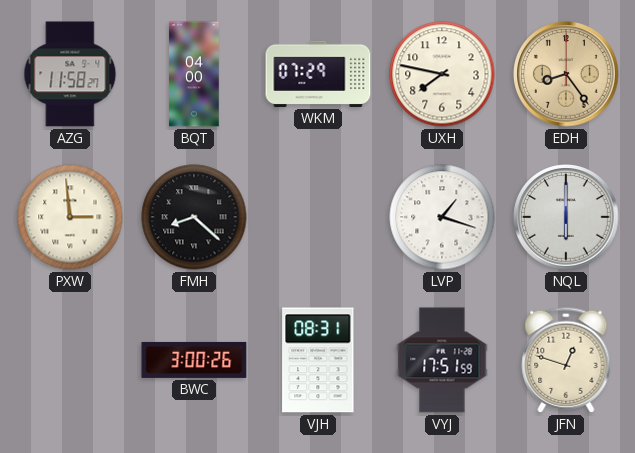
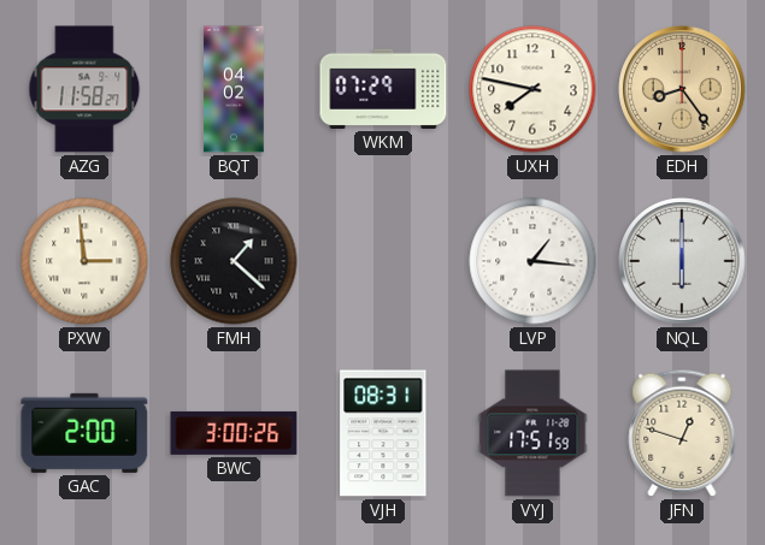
BQT: 04:00 -> 04:02 (234, 89)
FMH: 8:22 -> 1:22 (234, 261)
LVP: 1:18 -> 1:16 (532, 261)
GAC: none -> 2:00 (84, 433)
